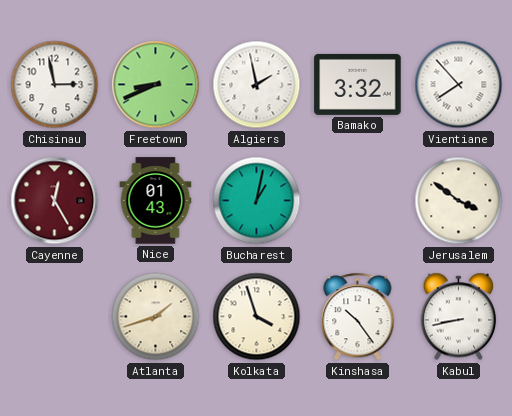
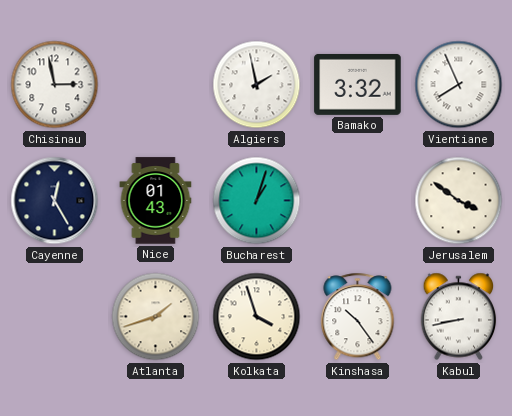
Freetown: 8:41 -> none (156, 85)
Vientiane: 7:53 -> 7:56 (459, 85)
Cayenne dial: burgundy -> navy (55, 201)
Bucharest: 1:02 -> 1:03 (257, 201)
